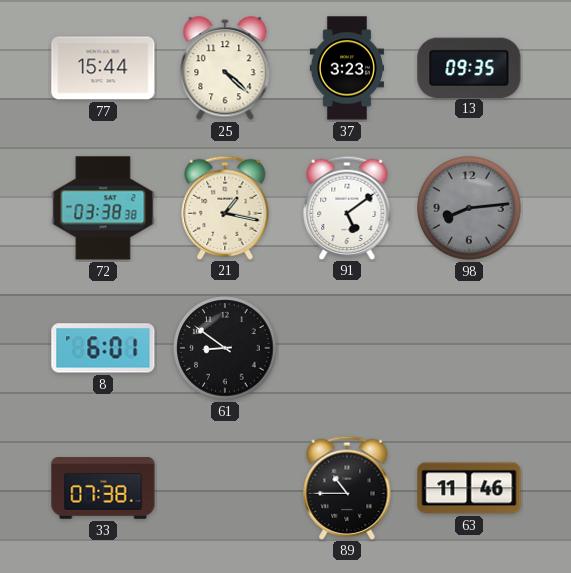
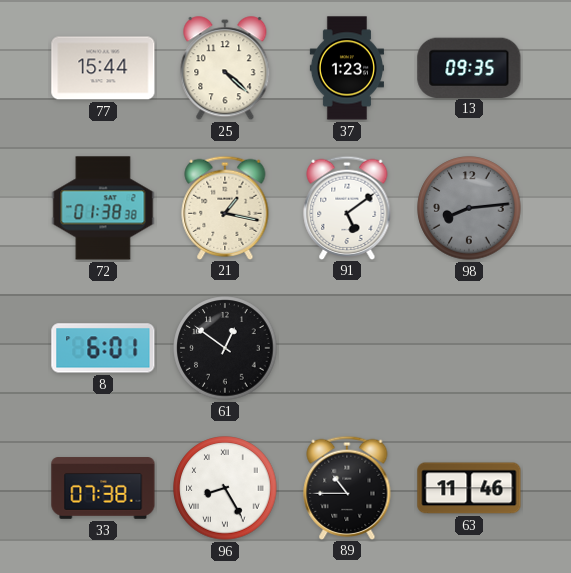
37: 3:23 -> 1:23 (347, 68)
72: 03:38 -> 01:38 (103, 208)
61: 8:51 -> 12:51 (225, 348)
96: none -> 8:25 (225, 488)
